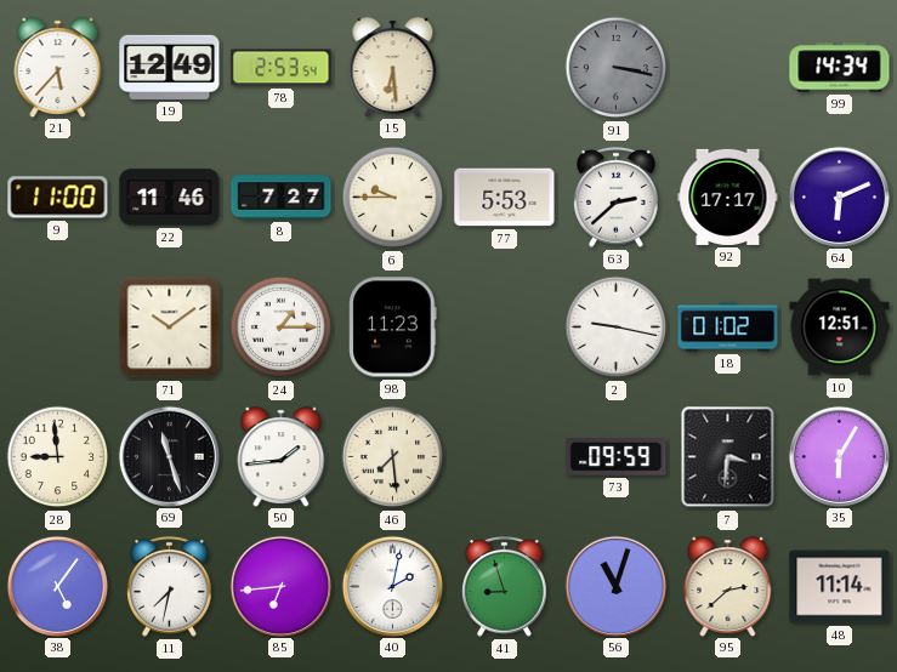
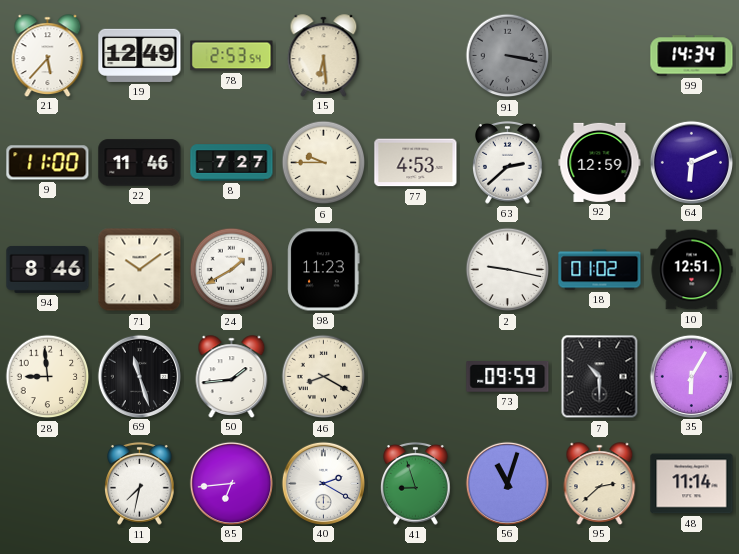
77: 5:53 -> 4:53 (416, 163)
92: 17:17 -> 12:59 (600, 162)
94: none -> 8:46 (48, 269)
24: 1:15 -> 1:40 (232, 270)
46: 7:29 -> 8:20 (324, 377)
7: 3:31 -> 10:30 (600, 377)
38: 5:06 -> none (57, 586)
40: 2:02 -> 2:20 (323, 483)
